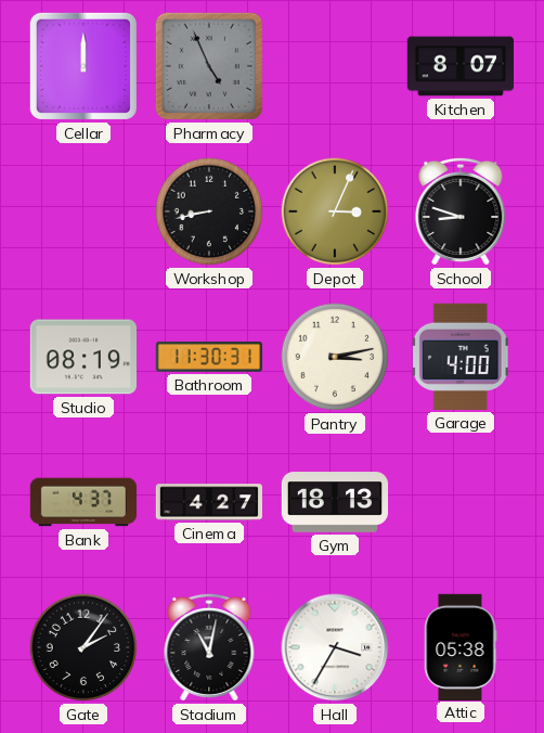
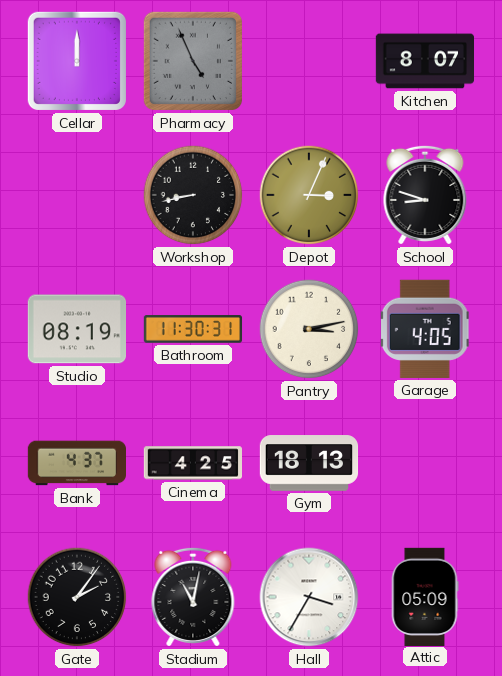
Garage: 4:00 -> 4:05 (425, 329)
Cinema: 4:27 -> 4:25 (192, 463)
Attic: 05:38 -> 05:09 (425, 596)
